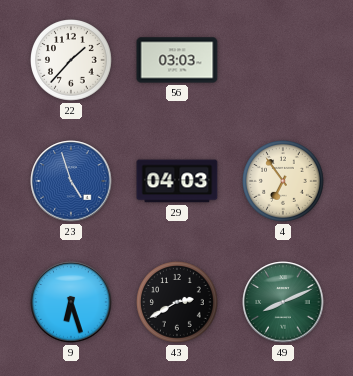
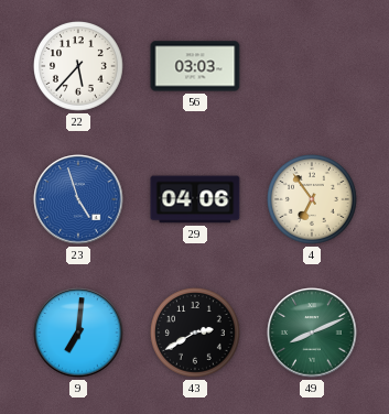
22: 1:37 -> 5:37 (79, 67)
29: 04:03 -> 04:06 (195, 199)
9: 6:27 -> 7:01 (78, 333)
